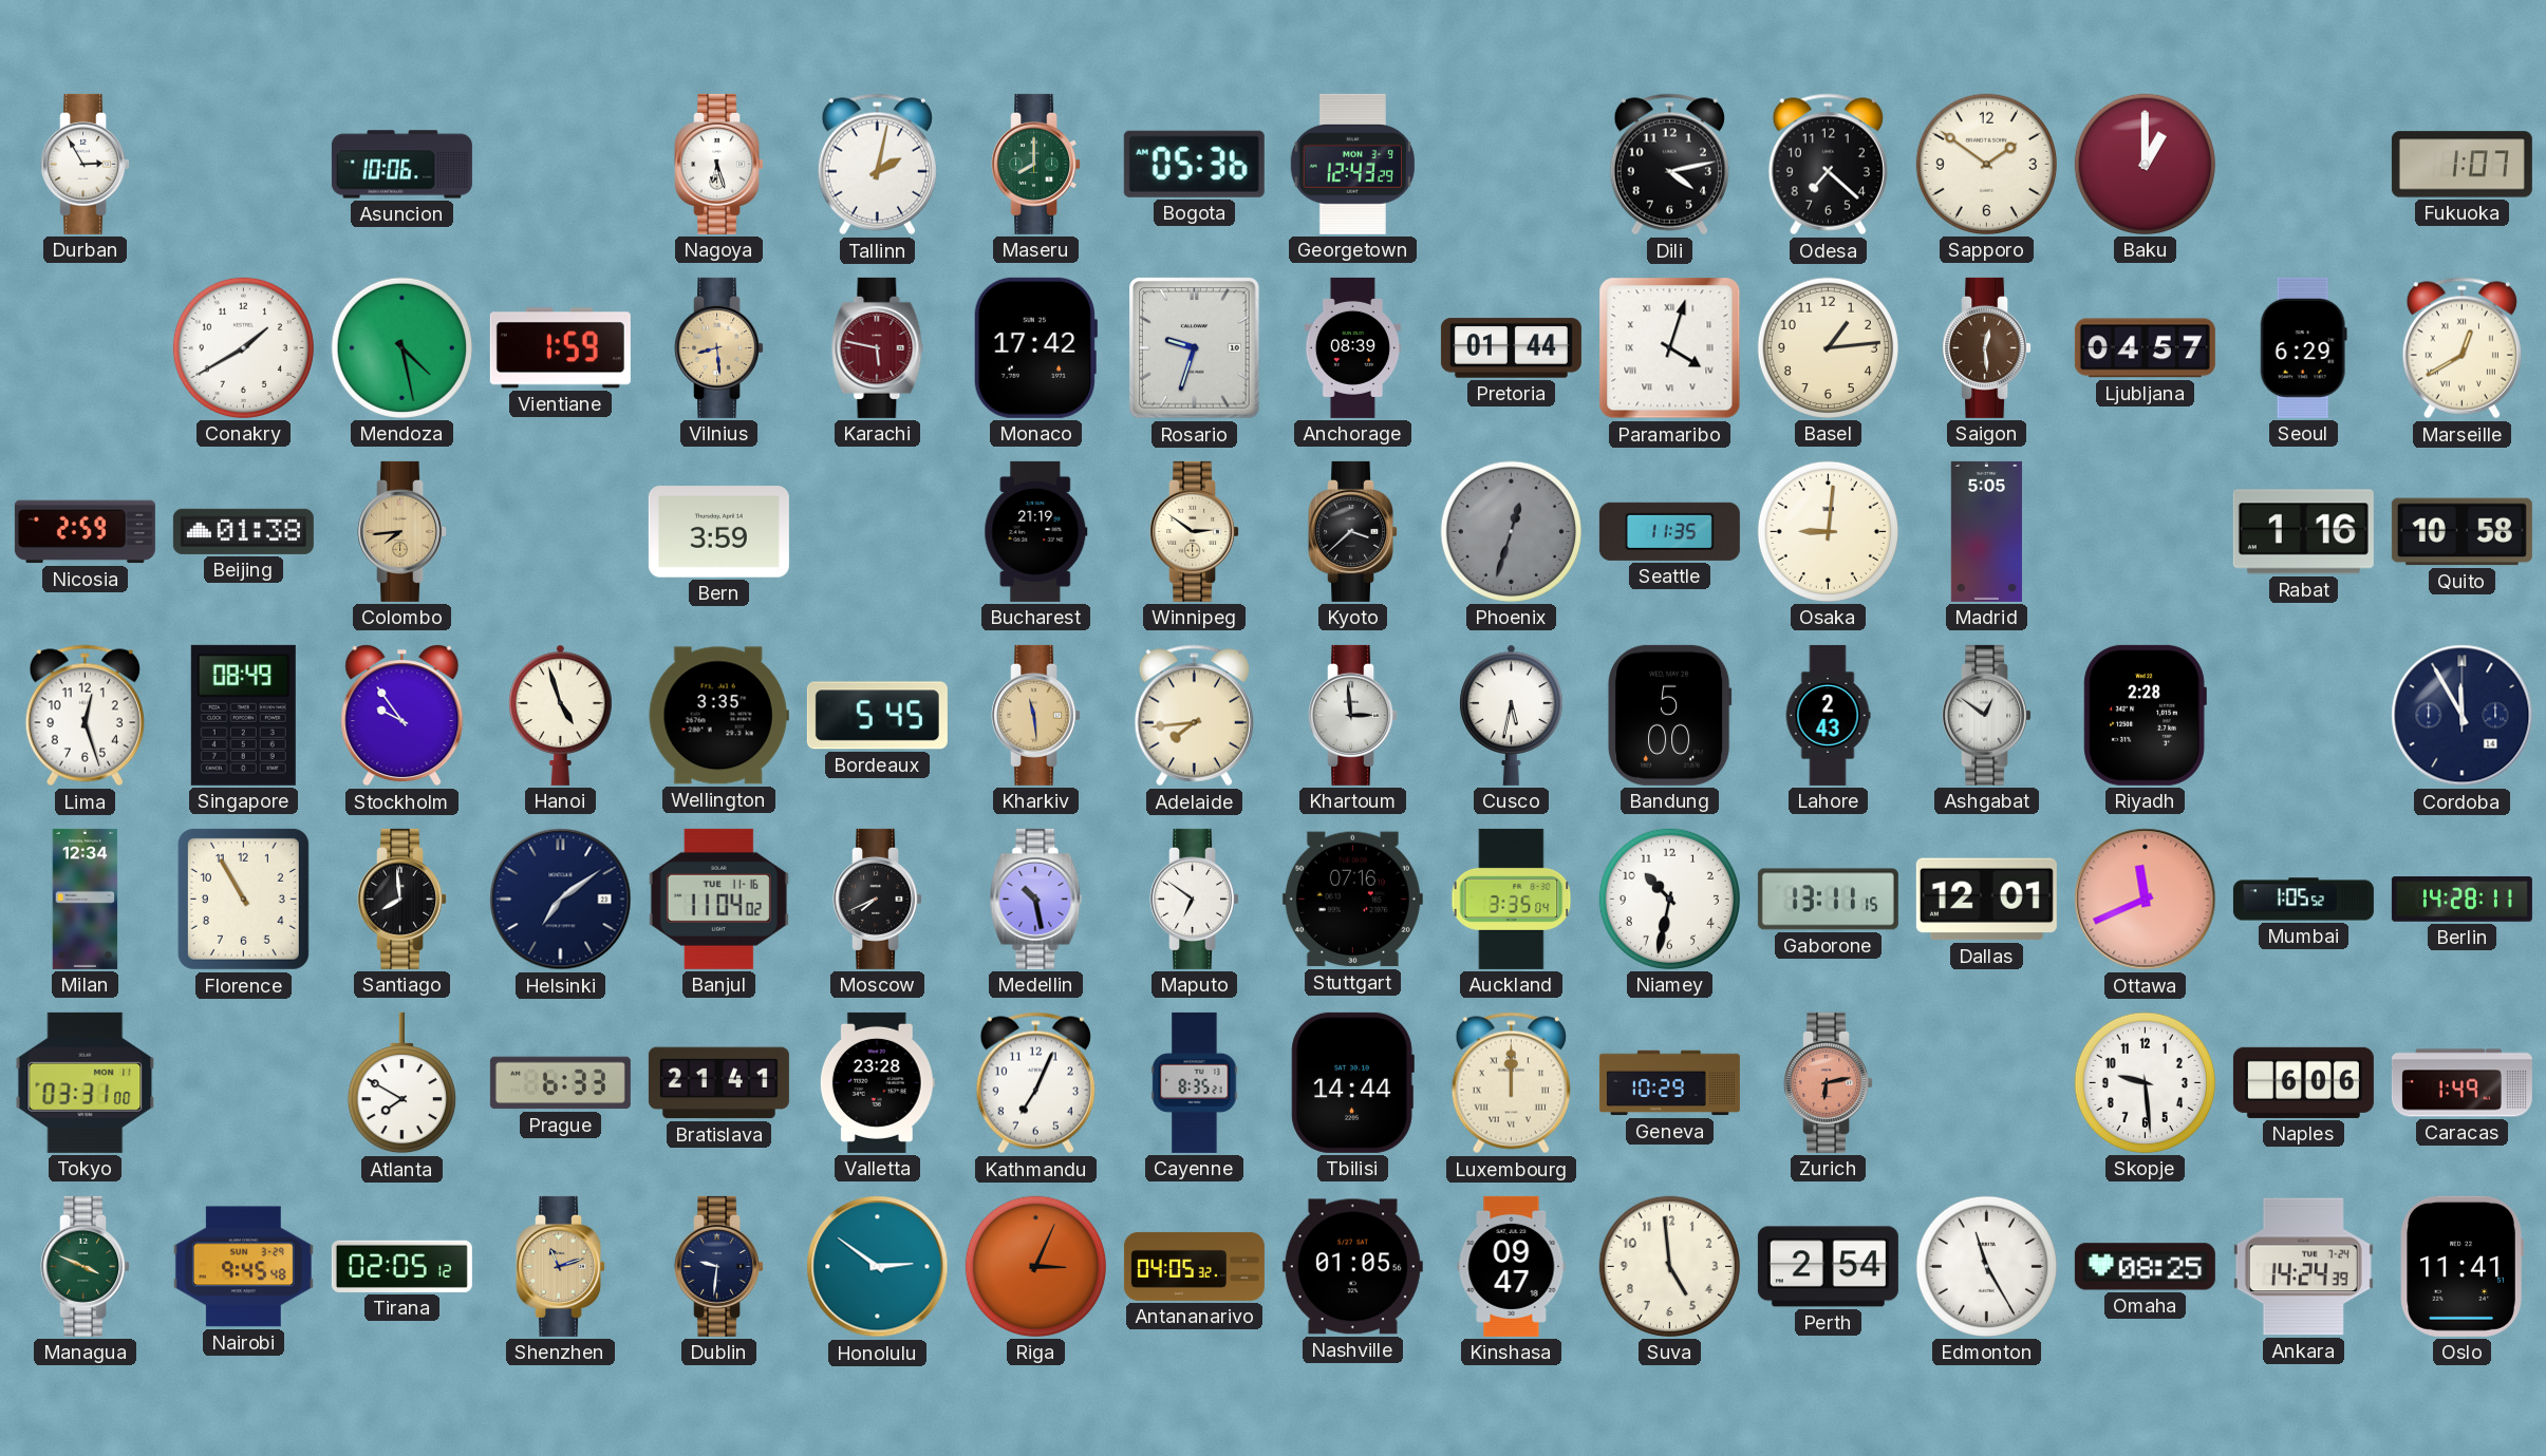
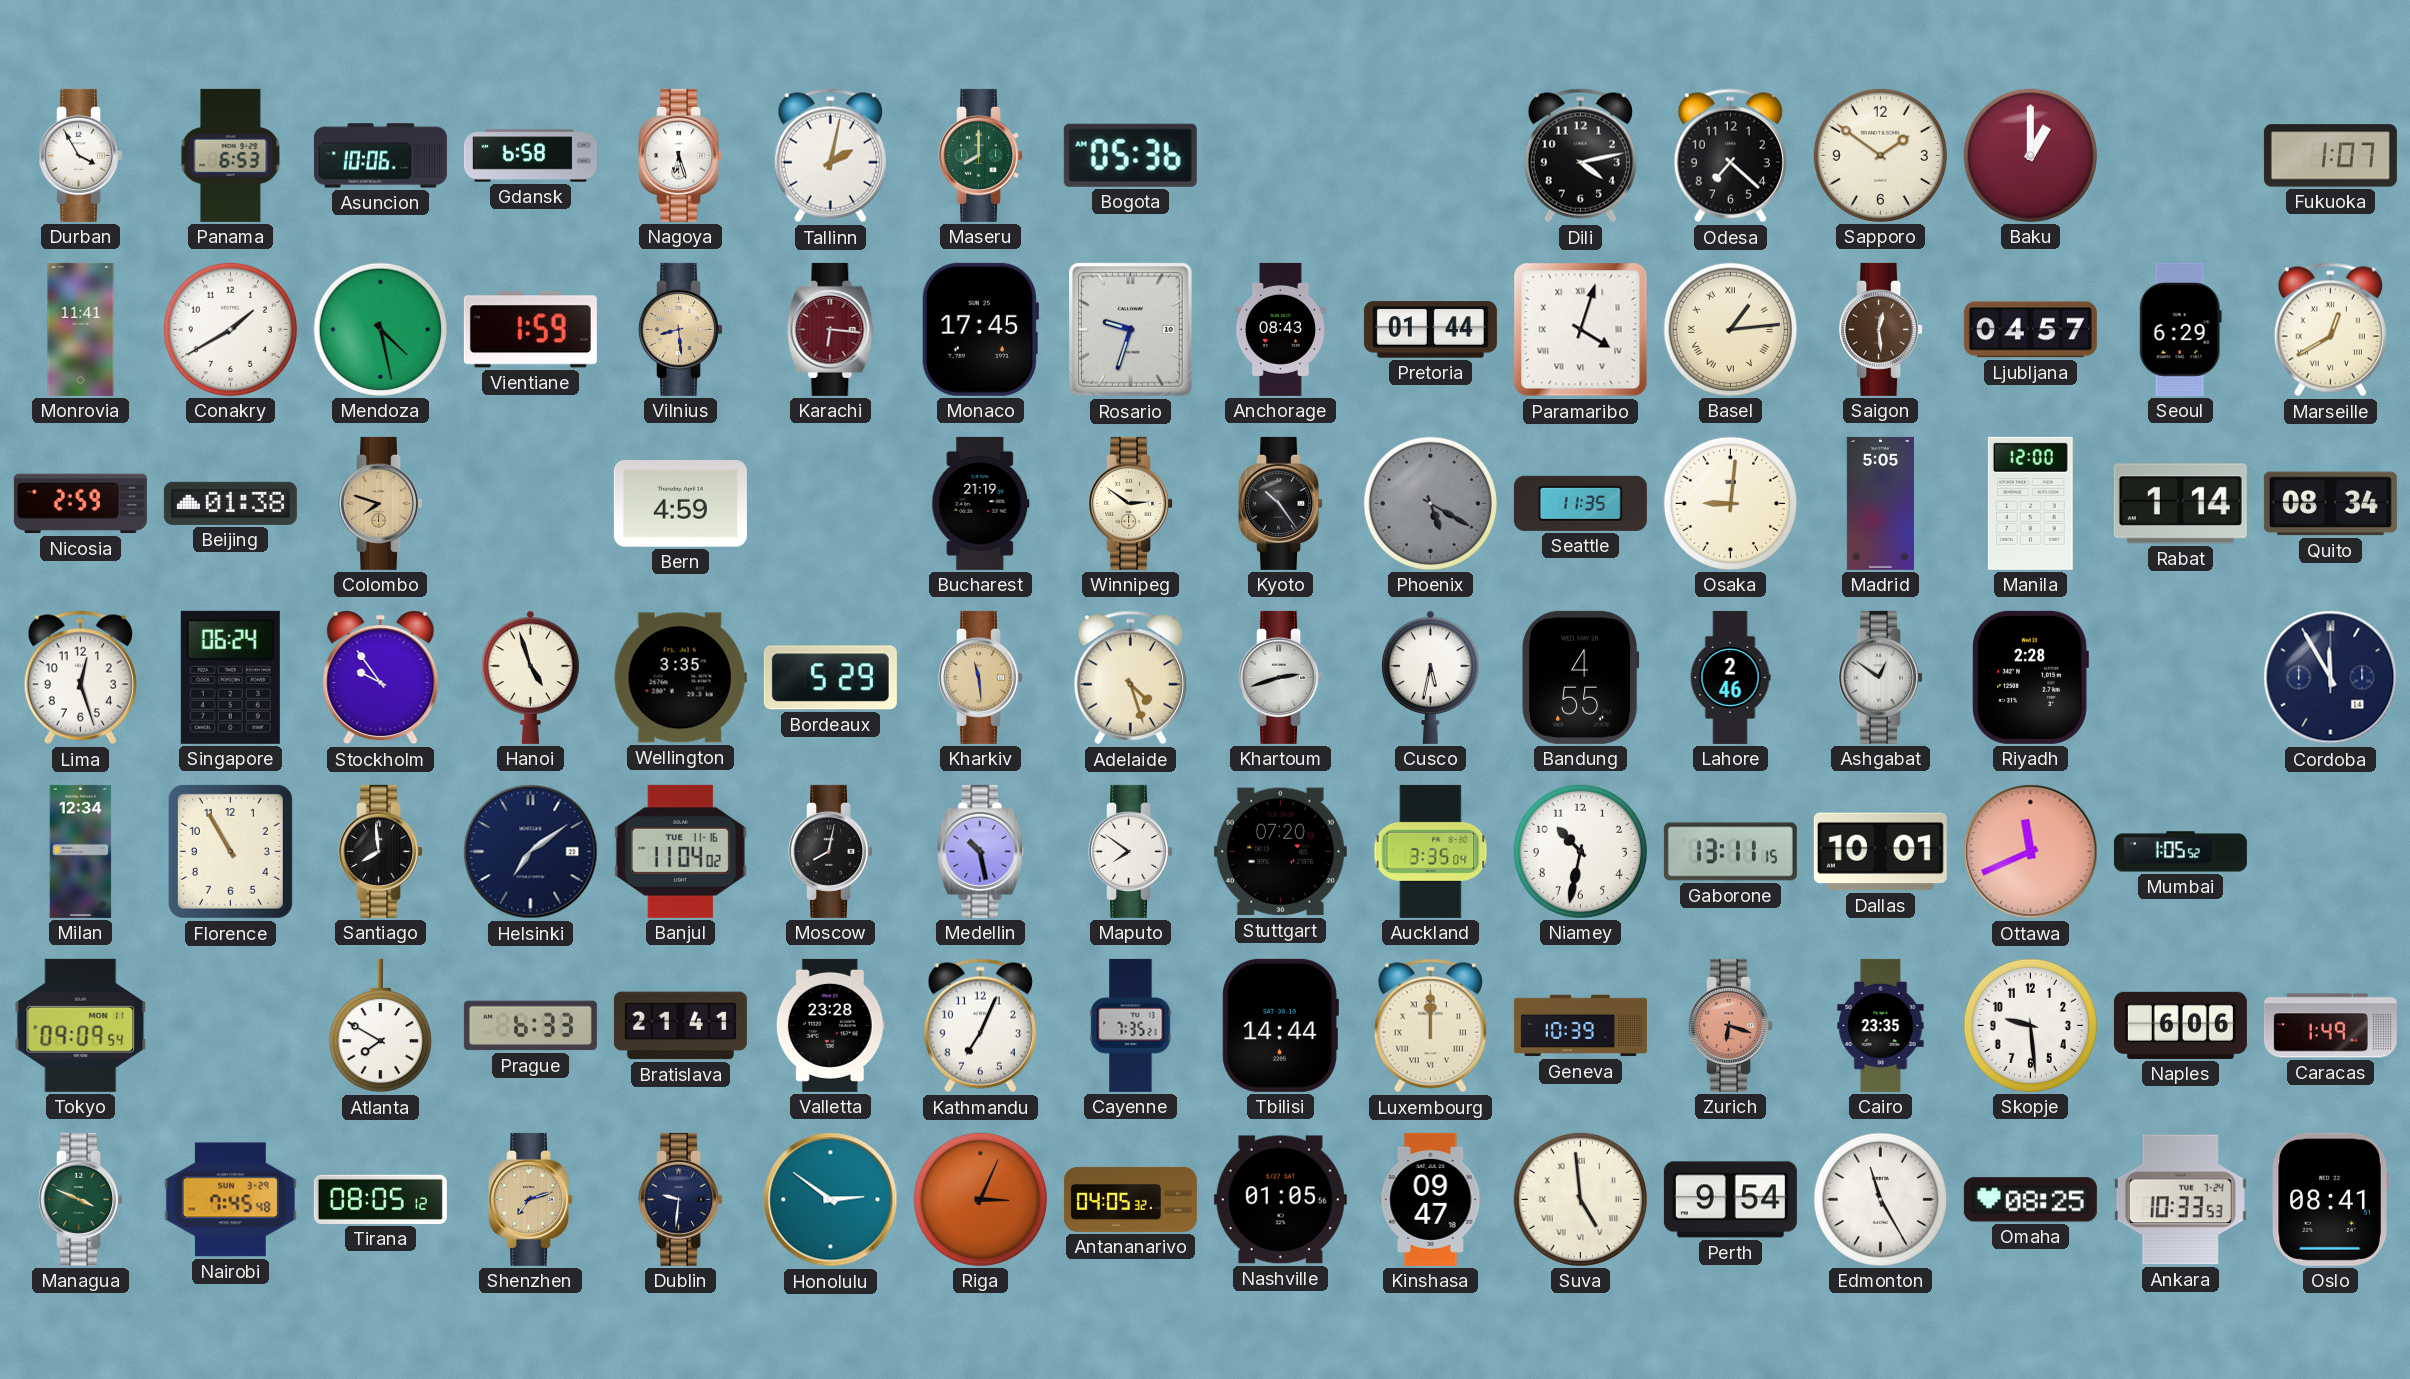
Durban: 2:55 -> 3:55 (81, 155)
Panama: none -> 6:53 (231, 155)
Gdansk: none -> 6:58 (530, 156)
Georgetown: 12:43 -> none (1352, 164)
Monrovia: none -> 11:41 (81, 329)
Karachi: 5:47 -> 6:16 (831, 329)
Monaco: 17:42 -> 17:45 (980, 329)
Anchorage: 08:39 -> 08:43 (1280, 329)
Basel numerals: Arabic -> Roman (1730, 329)
Colombo: 7:44 -> 7:48 (381, 503)
Bern: 3:59 -> 4:59 (680, 504)
Kyoto: 3:38 -> 10:24 (1281, 503)
Phoenix: 12:33 -> 5:20 (1430, 503)
Manila: none -> 12:00 (2030, 503)
Rabat: 1:16 -> 1:14 (2180, 504)
Quito: 10:58 -> 08:34 (2330, 504)
Singapore: 08:49 -> 06:24 (230, 677)
Bordeaux: 5:45 -> 5:29 (830, 678)
Adelaide: 7:44 -> 4:27 (1130, 678)
Khartoum: 2:59 -> 2:42 (1281, 677)
Bandung: 5:00 -> 4:55 (1581, 677)
Lahore: 2:43 -> 2:46 (1730, 677)
Moscow: 7:41 -> 8:02 (831, 851)
Maputo: 6:51 -> 7:51 (1131, 851)
Stuttgart: 07:16 -> 07:20 (1280, 852)
Dallas: 12:01 -> 10:01 (1880, 852)
Berlin: 14:28 -> none (2461, 900)
Tokyo: 03:31 -> 09:09 (81, 1025)
Cayenne: 8:35 -> 7:35 (1131, 1025)
Geneva: 10:29 -> 10:39 (1580, 1026)
Zurich: 6:13 -> 6:18 (1731, 1025)
Cairo: none -> 23:35 (1881, 1025)
Nairobi: 9:45 -> 7:45 (230, 1200)
Tirana: 02:05 -> 08:05 (380, 1199)
Shenzhen: 11:12 -> 7:12 (531, 1199)
Suva numerals: Arabic -> Roman (1580, 1199)
Perth: 2:54 -> 9:54 (1730, 1200)
Ankara: 14:24 -> 10:33 (2180, 1200)
Oslo: 11:41 -> 08:41 (2330, 1199)
